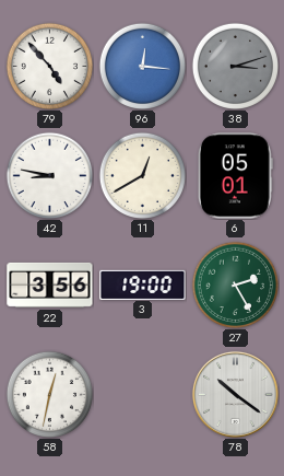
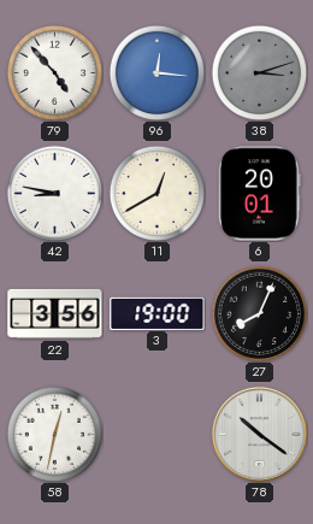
6: 05:01 -> 20:01 (259, 194)
27: 2:25 -> 8:04 (259, 313)
27 dial: green -> black (259, 313)
